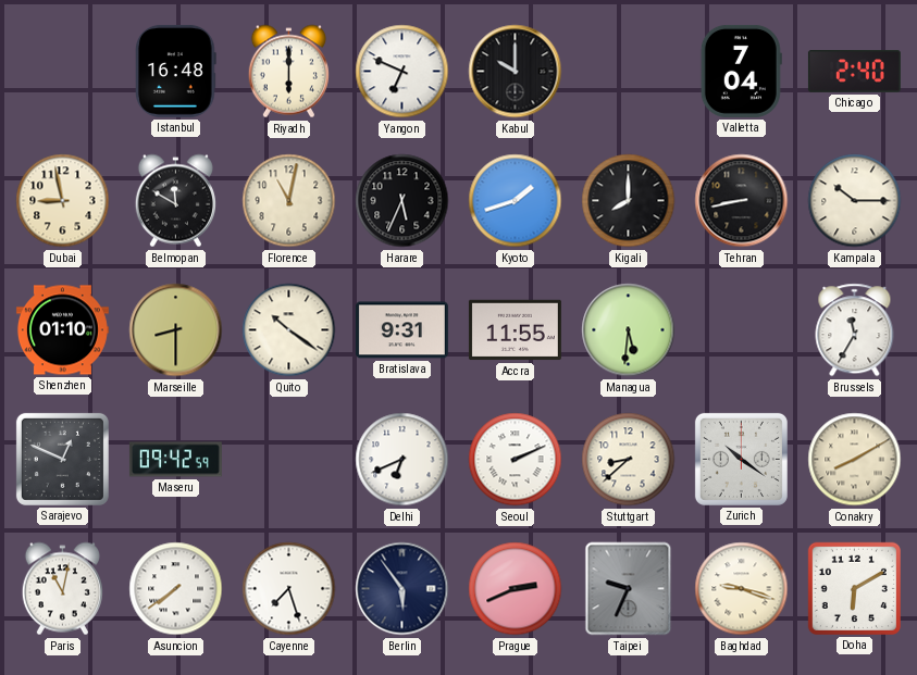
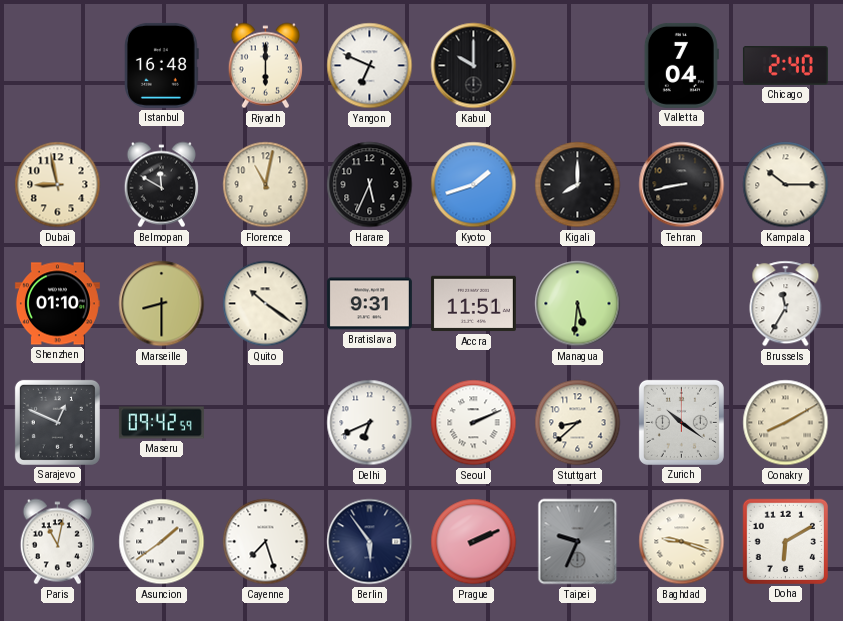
Accra: 11:55 -> 11:51 (473, 304)
Asuncion: 7:39 -> 1:39 (162, 542)
Prague: 2:41 -> 2:11 (474, 542)
